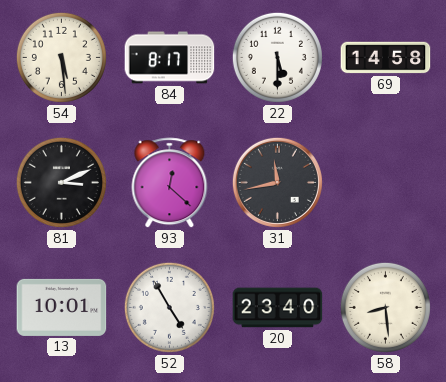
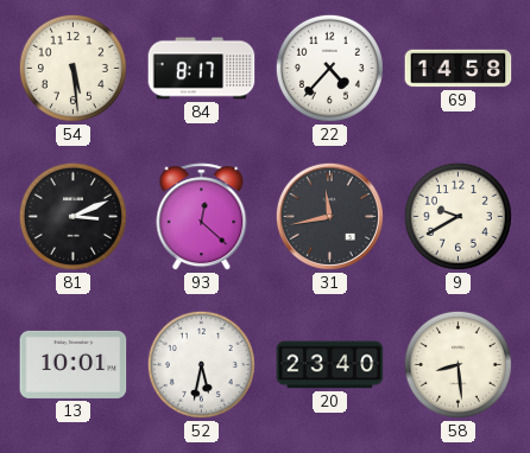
22: 5:30 -> 4:37 (329, 68)
9: none -> 9:40 (458, 216)
52: 4:55 -> 5:32 (201, 364)
